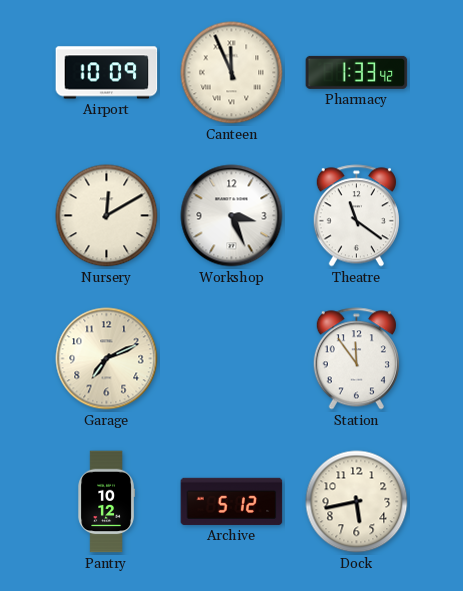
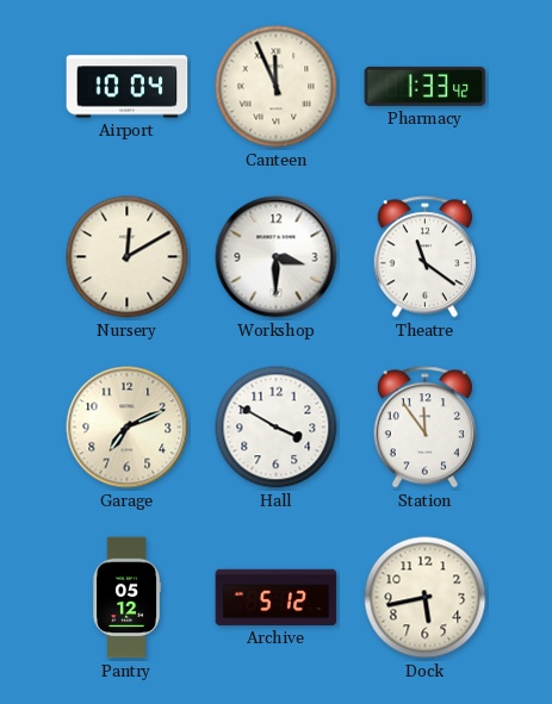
Airport: 10:09 -> 10:04 (128, 87)
Workshop: 3:26 -> 3:30 (277, 257)
Hall: none -> 3:50 (277, 428)
Pantry: 10:12 -> 05:12 (126, 598)
